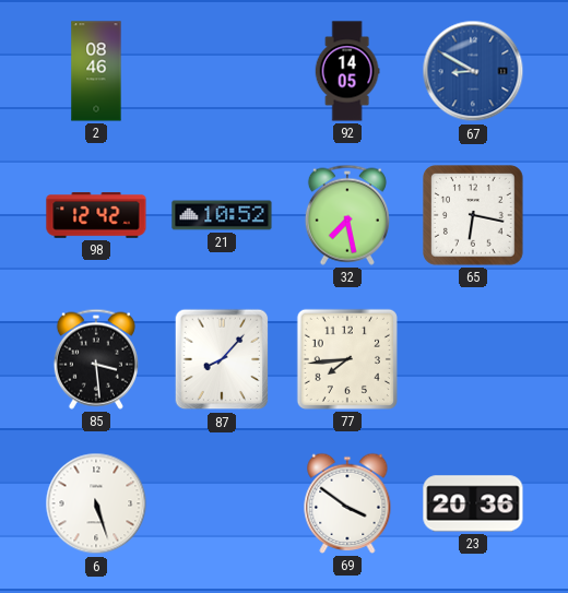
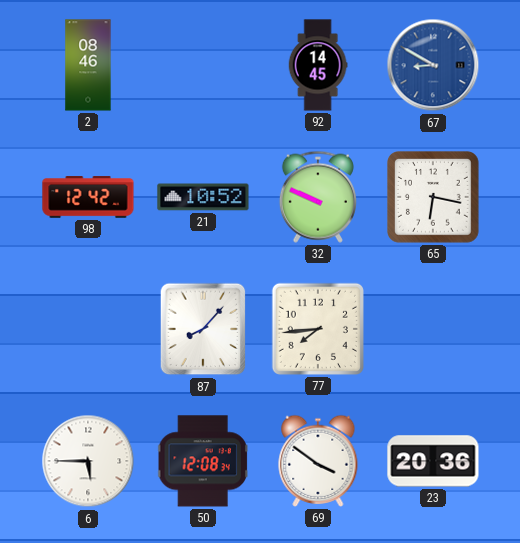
92: 14:05 -> 14:45 (318, 65)
32: 7:28 -> 9:49 (318, 197)
85: 3:29 -> none (96, 359)
6: 5:27 -> 5:45 (88, 461)
50: none -> 12:08 (203, 461)
